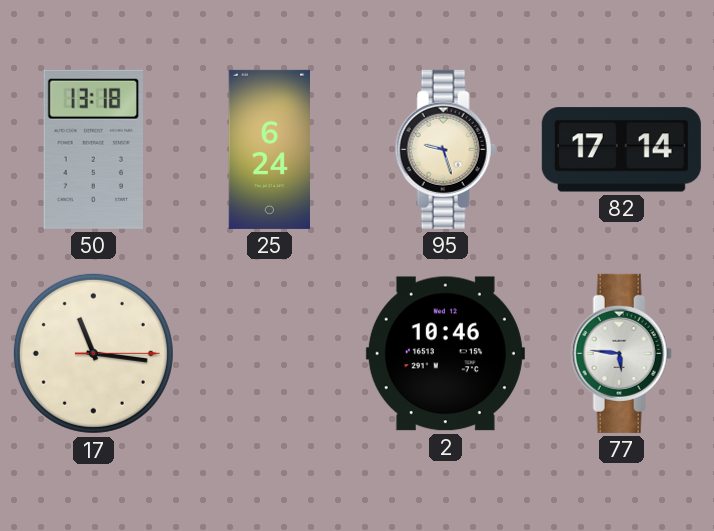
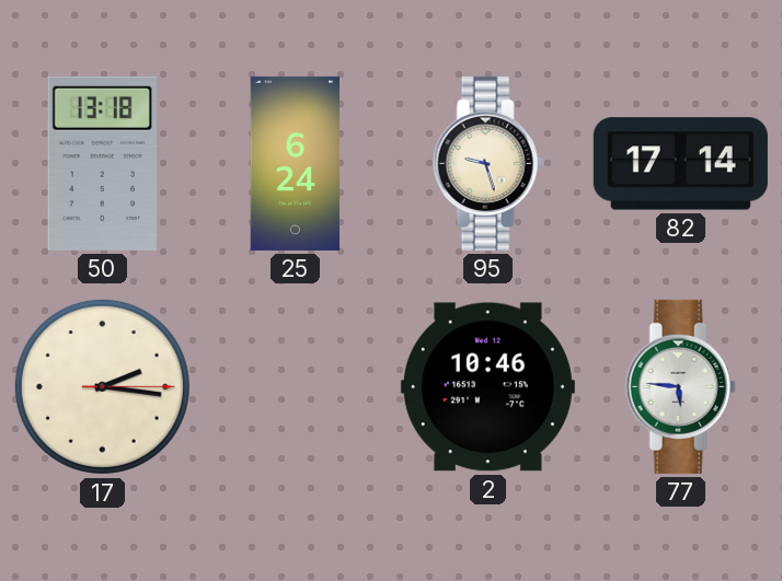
17: 11:16 -> 2:16 (102, 386)
